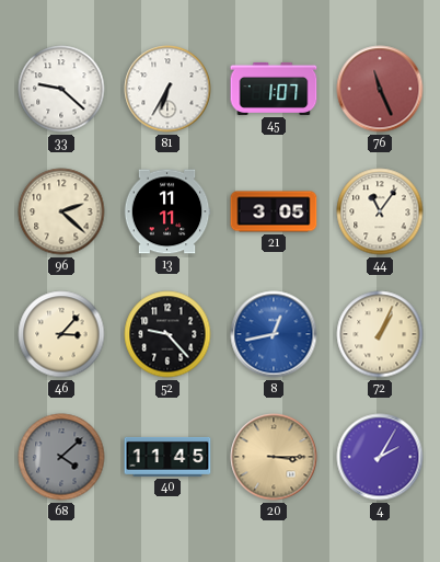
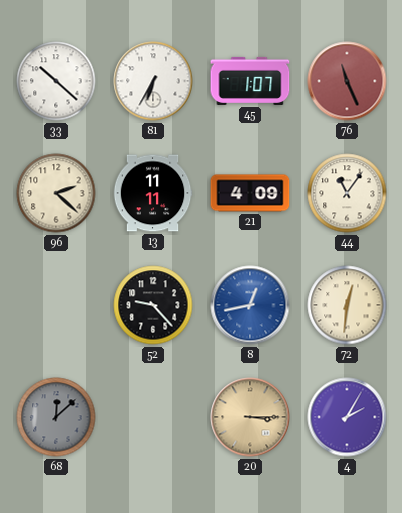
33: 9:22 -> 10:22 (56, 81)
21: 3:05 -> 4:09 (250, 193)
46: 3:07 -> none (61, 334)
72: 1:04 -> 12:31 (347, 305)
68: 4:08 -> 12:08 (56, 417)
40: 11:45 -> none (167, 457)
